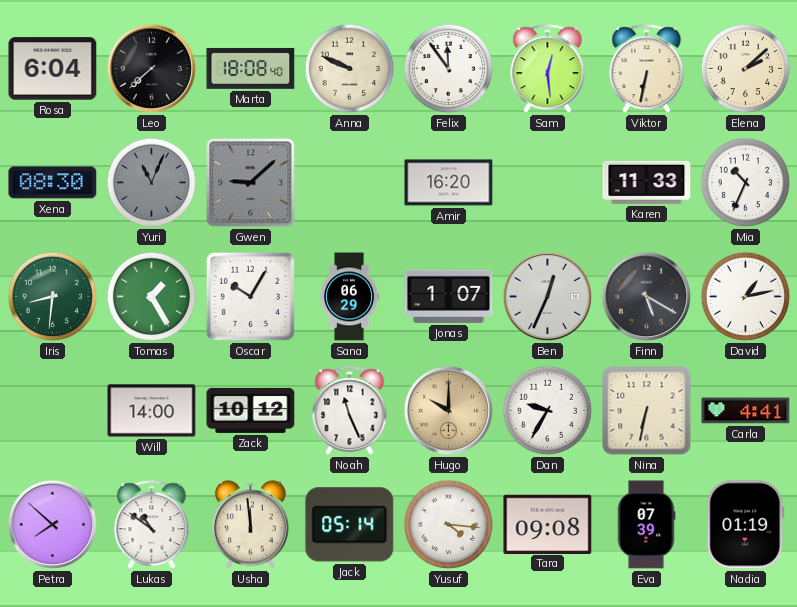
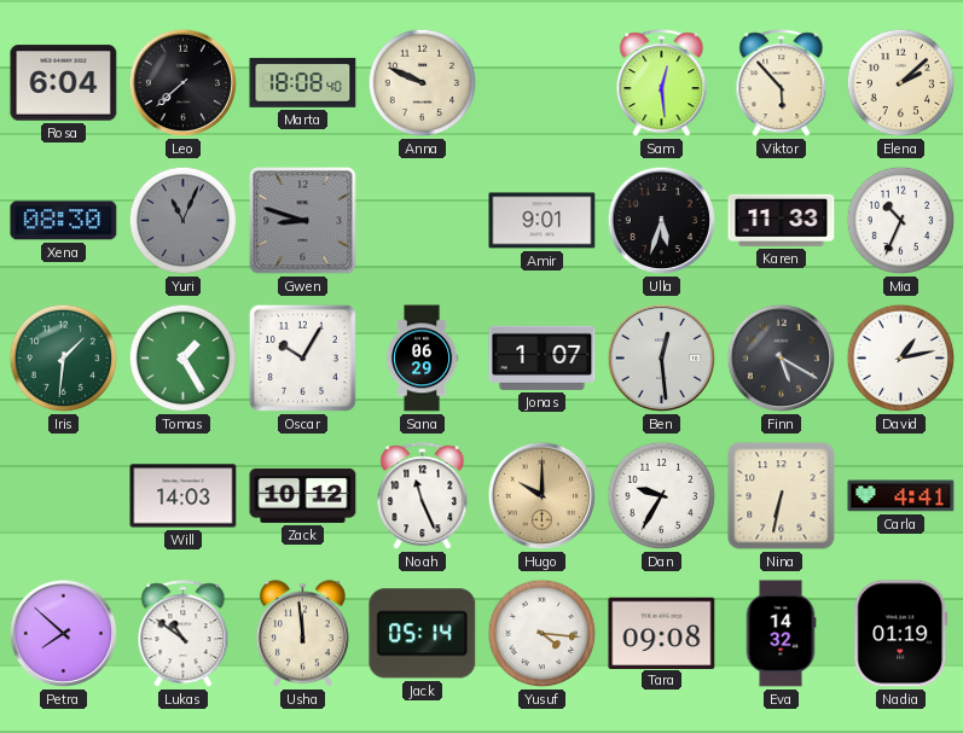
Felix: 11:54 -> none (449, 69)
Viktor: 6:32 -> 5:53 (782, 83)
Gwen: 9:08 -> 8:48 (303, 221)
Amir: 16:20 -> 9:01 (543, 221)
Ulla: none -> 5:33 (662, 221)
Iris: 8:31 -> 1:31 (64, 359)
Ben: 12:34 -> 12:29 (662, 359)
Will: 14:00 -> 14:03 (184, 496)
Eva: 07:39 -> 14:32 (781, 634)
